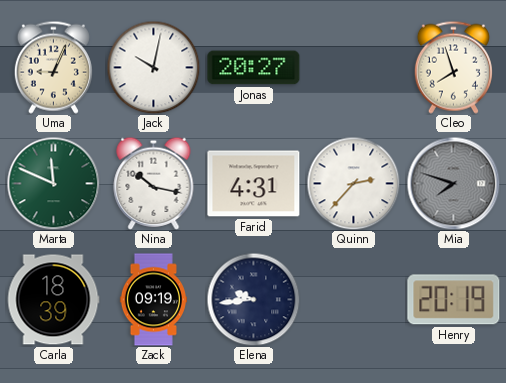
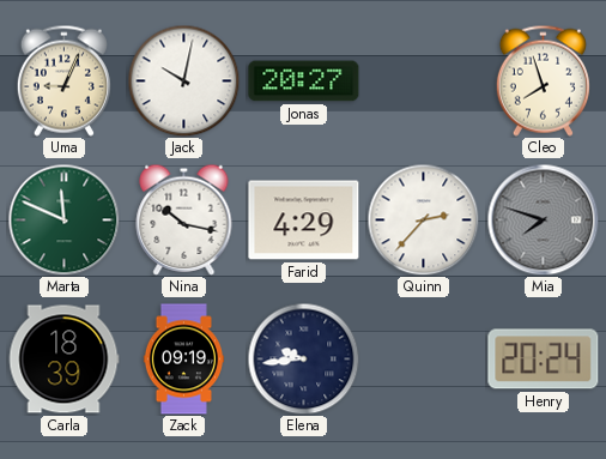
Farid: 4:31 -> 4:29 (304, 221)
Henry: 20:19 -> 20:24 (544, 360)
